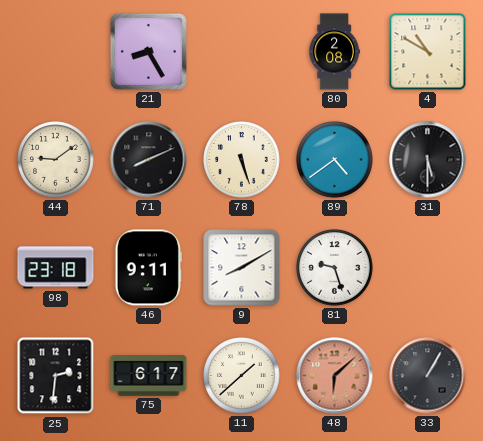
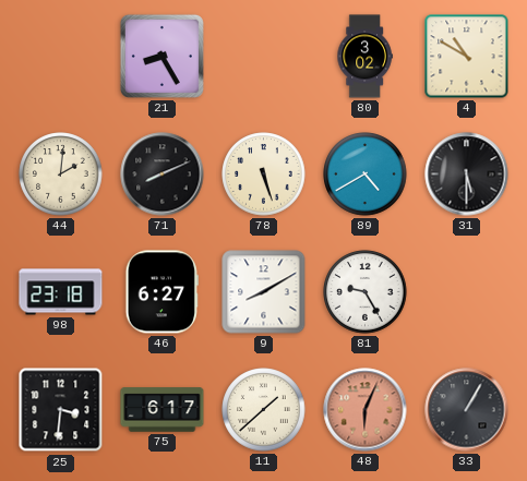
80: 2:08 -> 3:02 (364, 57)
44: 9:09 -> 2:01 (61, 175)
89: 4:39 -> 4:40 (366, 175)
46: 9:11 -> 6:27 (161, 292)
81: 9:27 -> 9:25 (366, 292)
25: 2:31 -> 3:31 (61, 410)
48: 6:08 -> 6:04 (366, 410)
